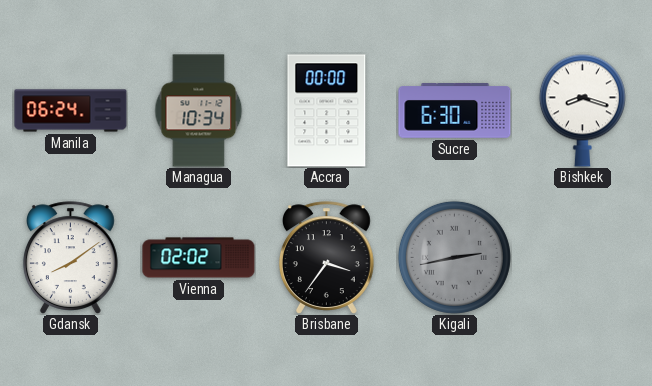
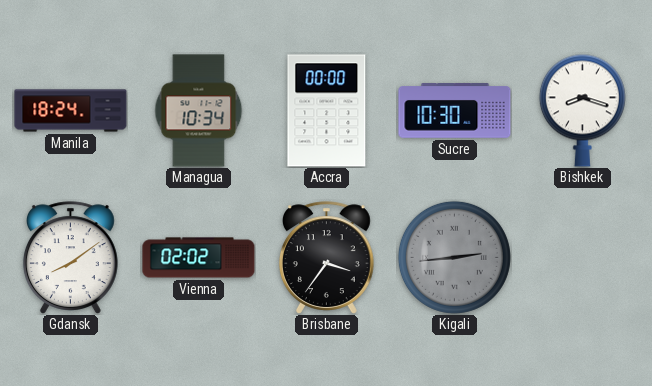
Manila: 06:24 -> 18:24 (71, 111)
Sucre: 6:30 -> 10:30 (455, 111)
Kigali: 2:43 -> 2:44 (454, 257)
